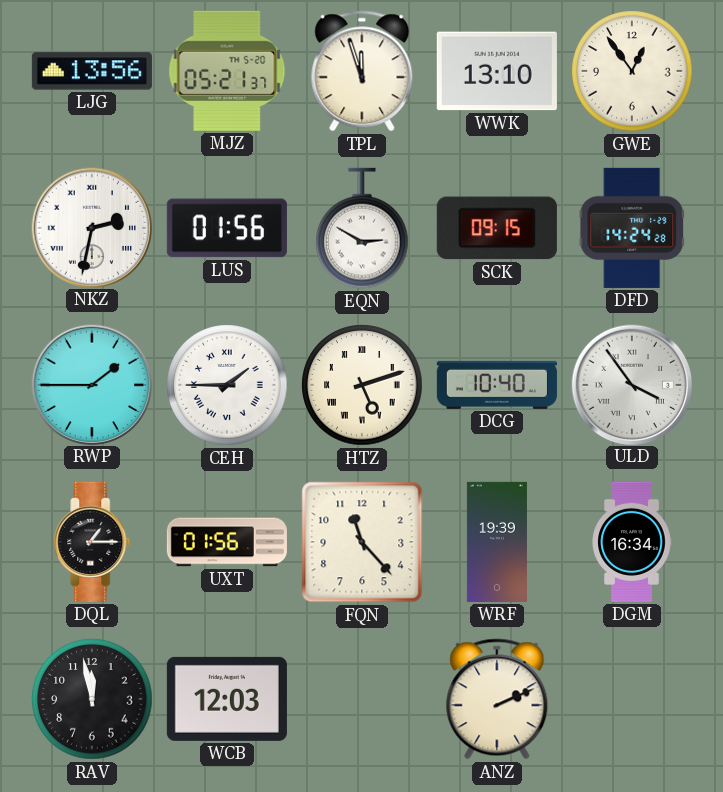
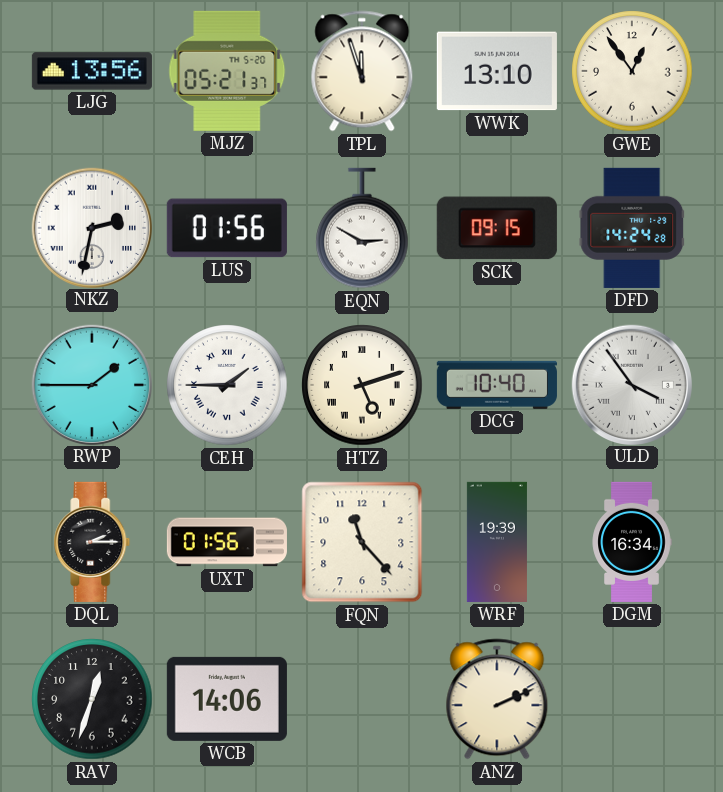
DQL: 1:15 -> 2:15 (92, 542)
RAV: 11:58 -> 12:33 (92, 699)
WCB: 12:03 -> 14:06 (227, 699)
